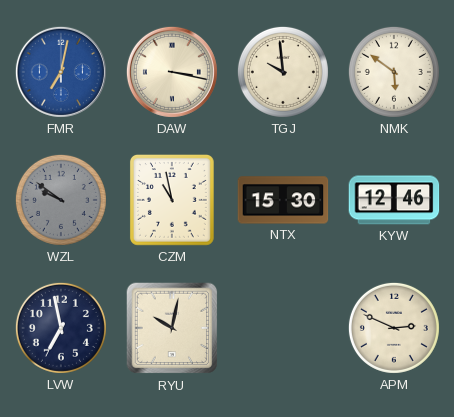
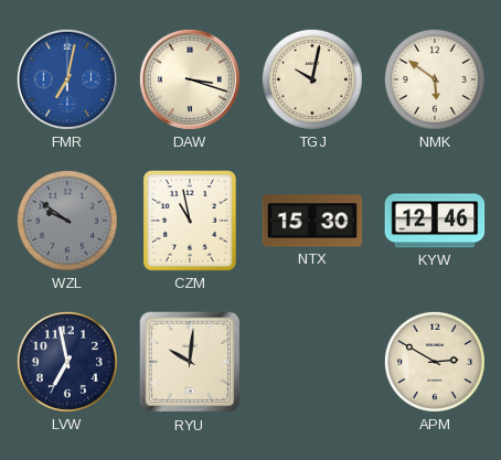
DAW: 3:17 -> 3:18 (190, 79)
TGJ: 9:59 -> 10:02 (312, 79)
RYU: 10:02 -> 10:01 (190, 362)
APM: 2:49 -> 2:50 (435, 362)
